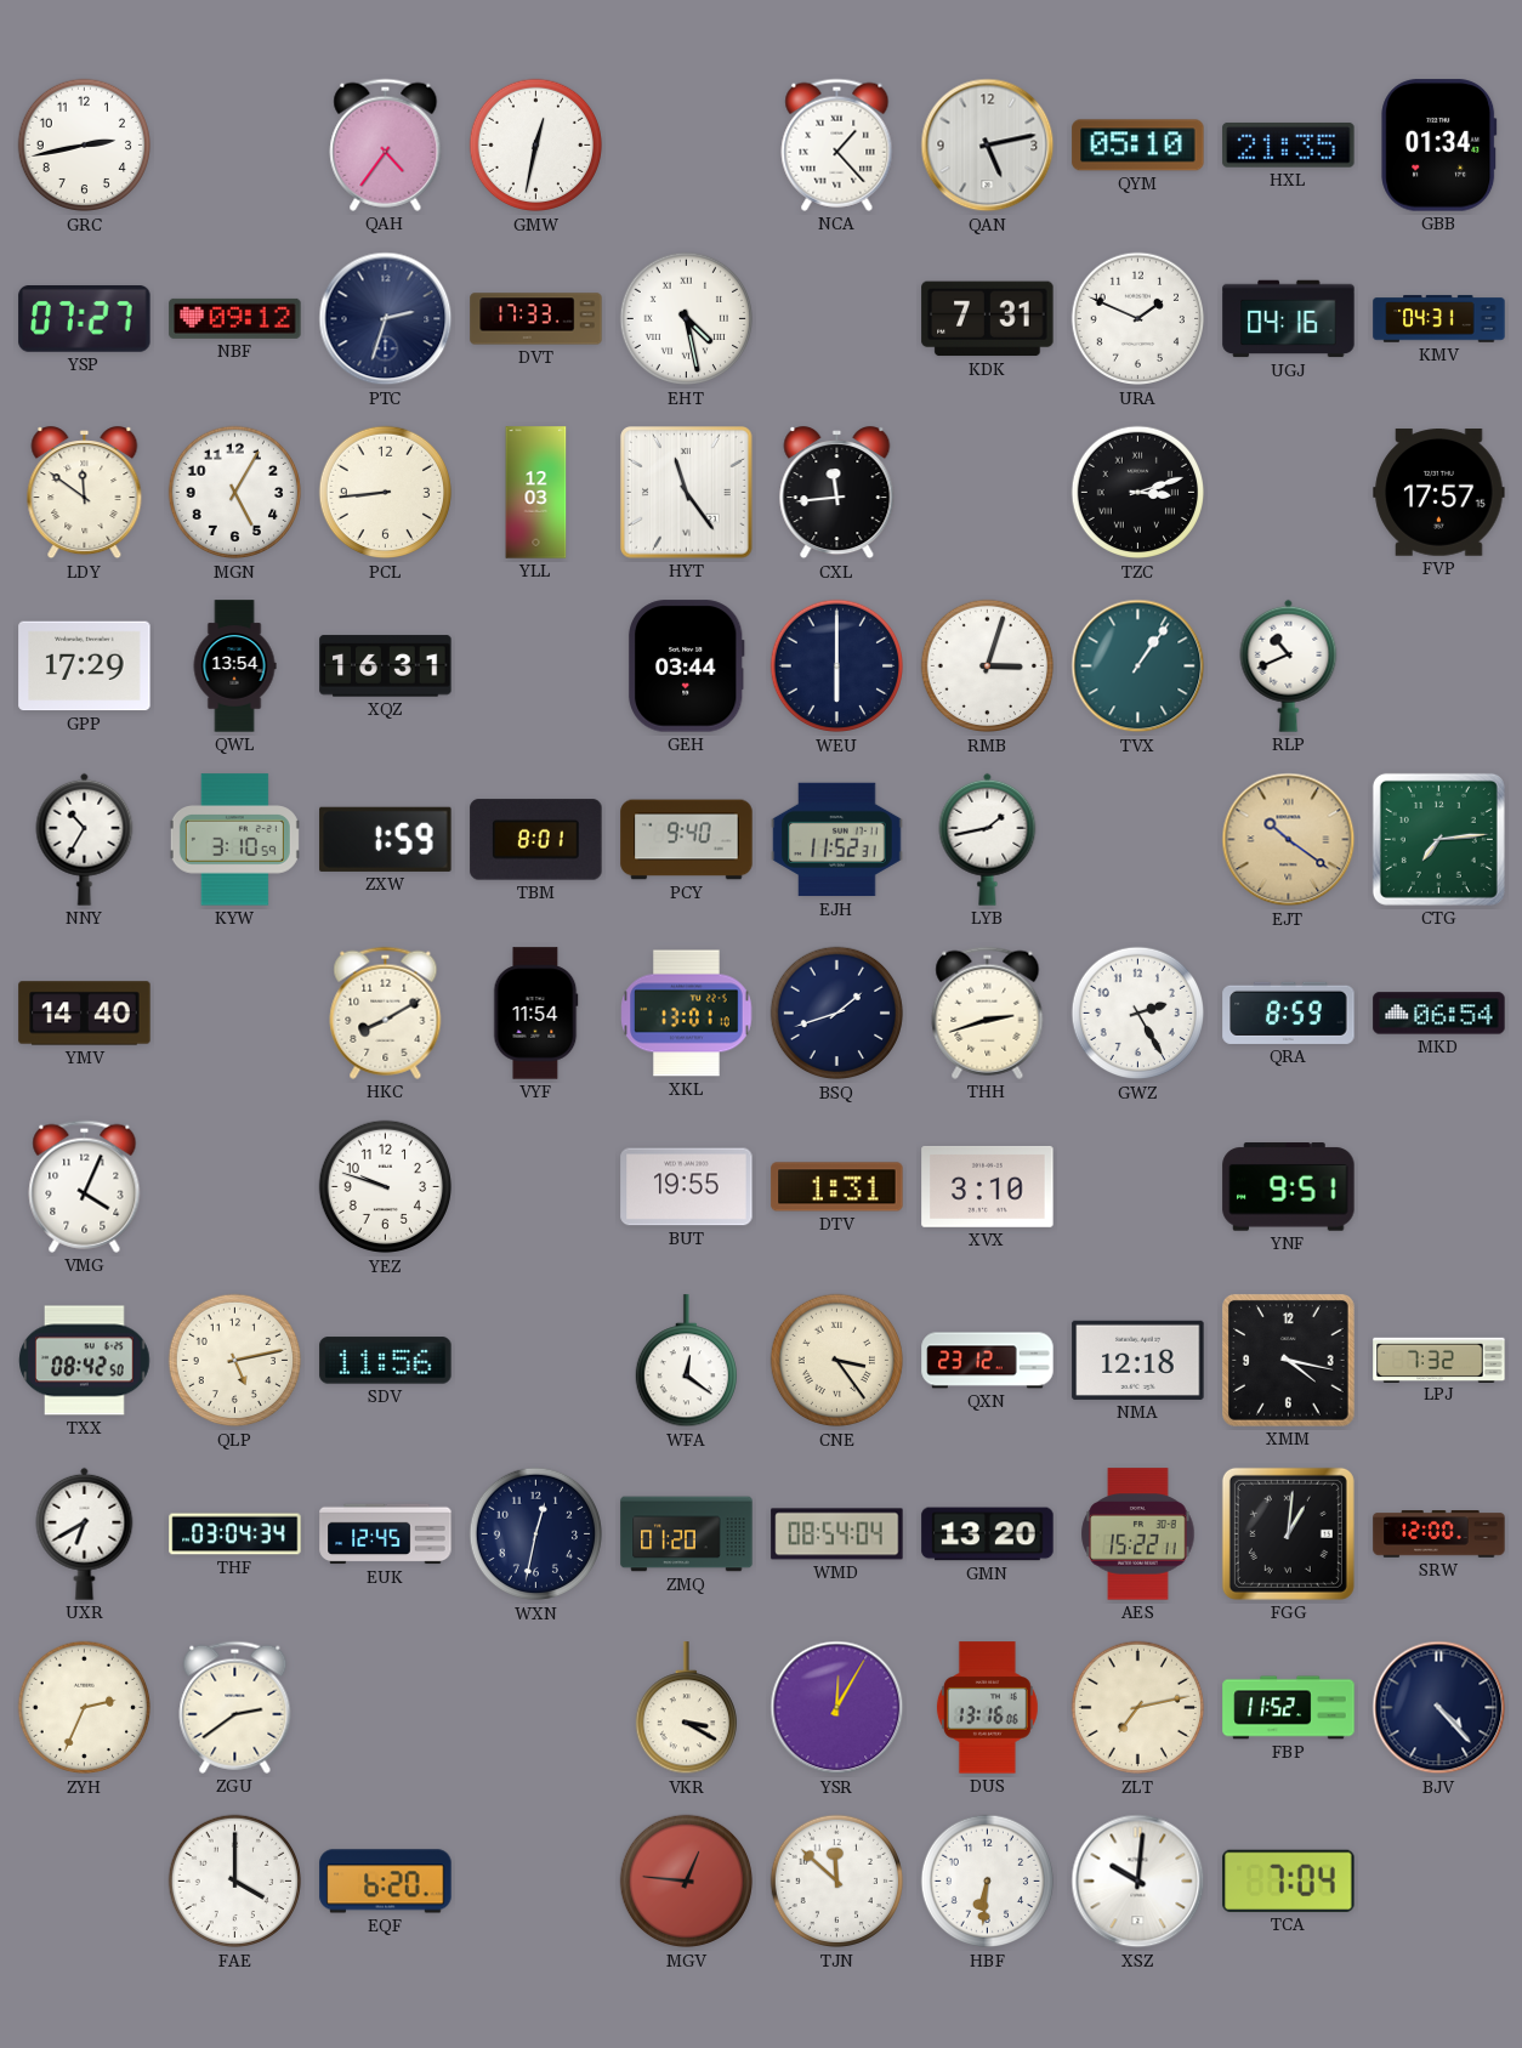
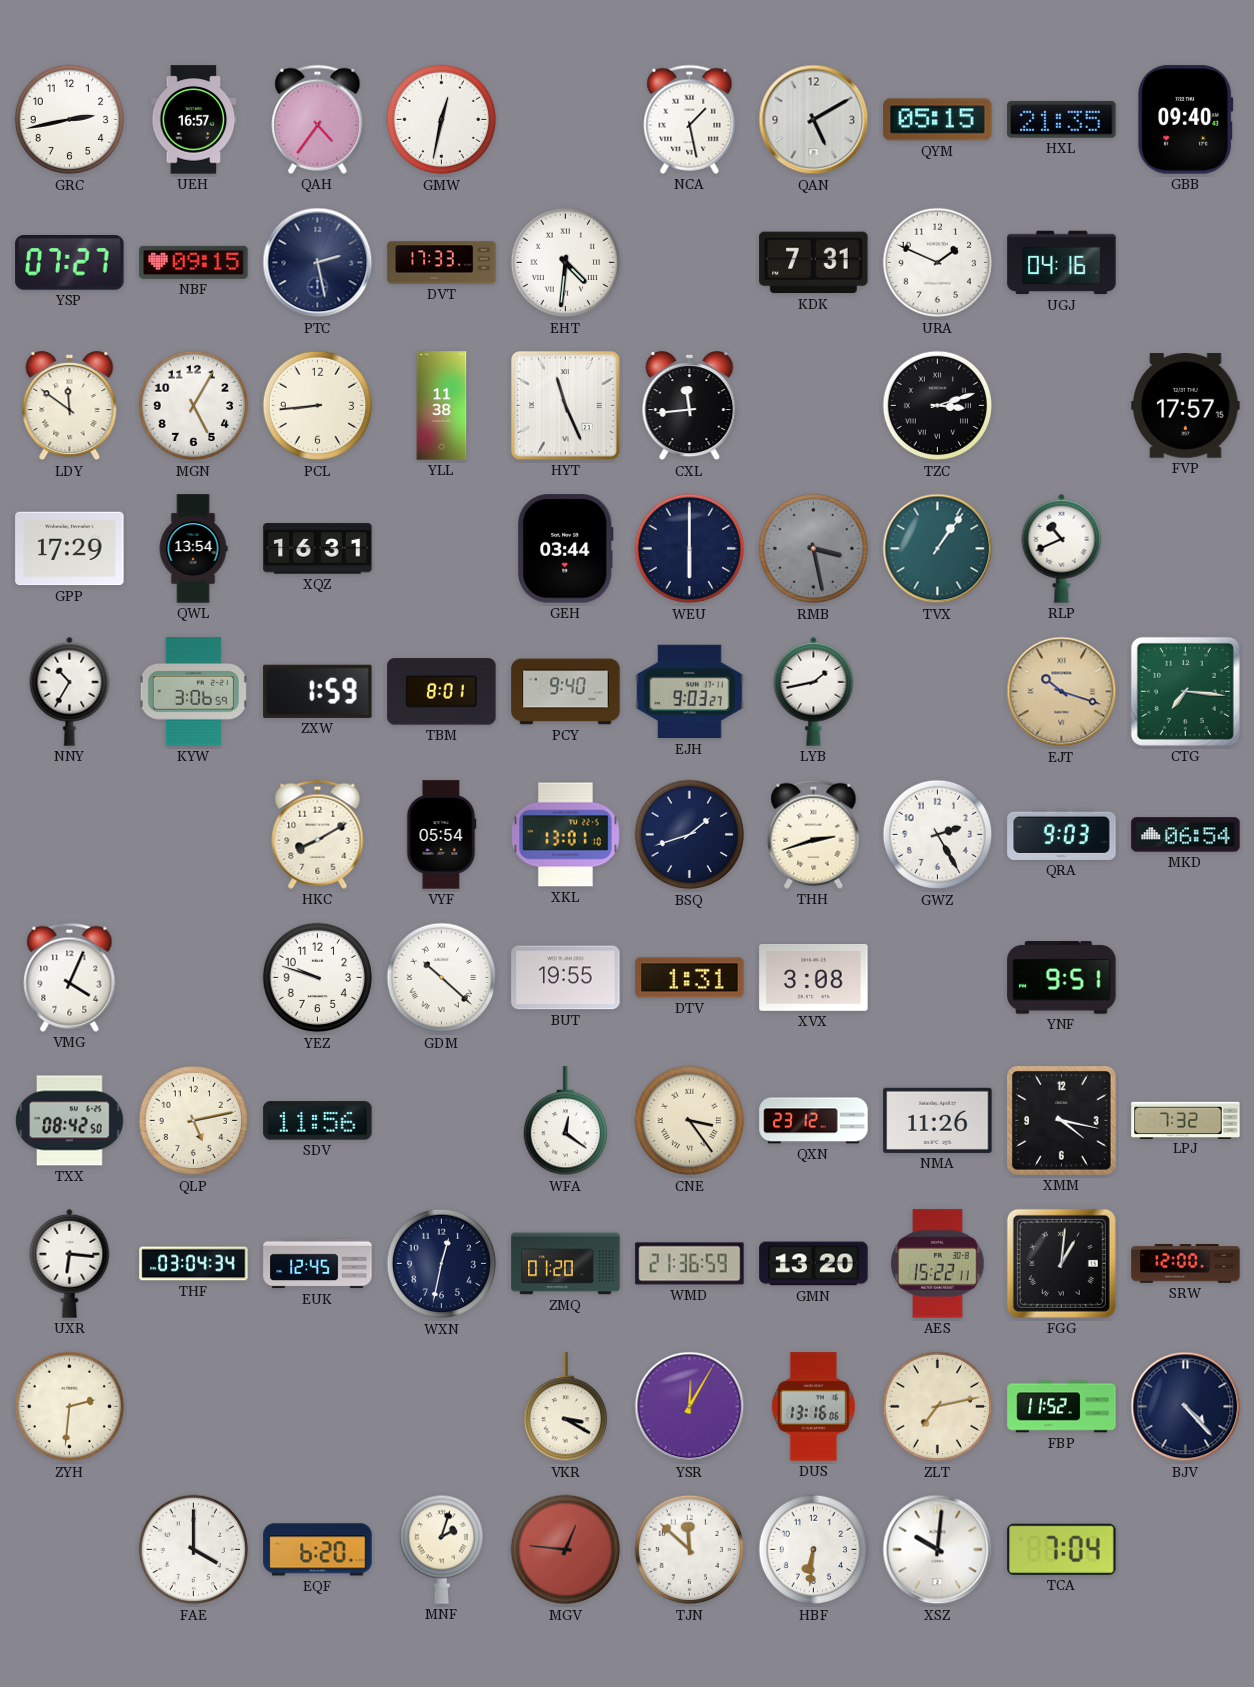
UEH: none -> 16:57 (194, 120)
NCA: 1:23 -> 1:28 (690, 119)
QAN: 5:13 -> 5:10 (814, 120)
QYM: 05:10 -> 05:15 (938, 120)
GBB: 01:34 -> 09:40 (1186, 120)
NBF: 09:12 -> 09:15 (194, 262)
PTC: 2:33 -> 2:28 (318, 263)
EHT: 4:28 -> 4:31 (566, 263)
KMV: 04:31 -> none (1439, 319)
YLL: 12:03 -> 11:38 (442, 406)
HYT: 11:24 -> 11:26 (566, 406)
RMB: 3:03 -> 3:28 (814, 549)
RMB dial: white -> grey (814, 549)
KYW: 3:10 -> 3:06 (193, 692)
EJH: 11:52 -> 9:03 (690, 692)
EJT: 10:21 -> 10:18 (1062, 692)
CTG: 7:14 -> 7:16 (1185, 691)
YMV: 14:40 -> none (85, 1014)
VYF: 11:54 -> 05:54 (441, 835)
QRA: 8:59 -> 9:03 (1062, 834)
GDM: none -> 10:22 (442, 978)
XVX: 3:10 -> 3:08 (814, 977)
NMA: 12:18 -> 11:26 (938, 1120)
UXR: 6:40 -> 6:16 (70, 1263)
WMD: 08:54 -> 21:36 (690, 1264)
ZYH: 2:34 -> 2:31 (70, 1407)
ZGU: 2:39 -> none (235, 1707)
MNF: none -> 2:03 (441, 1549)
